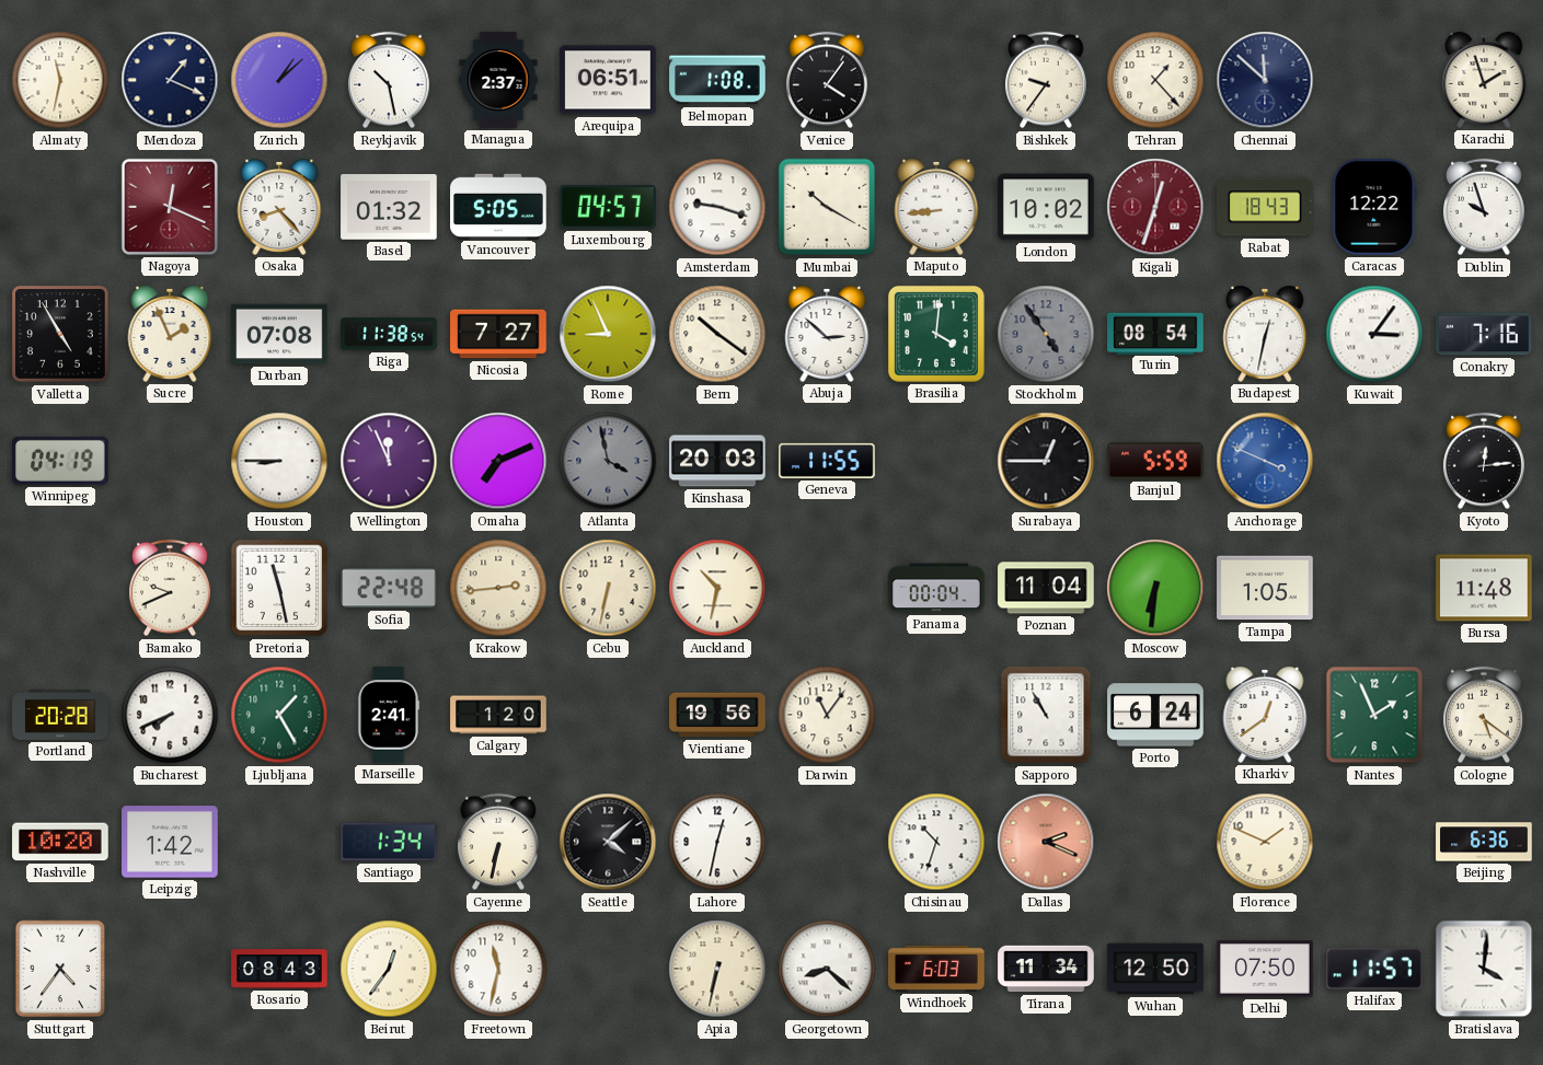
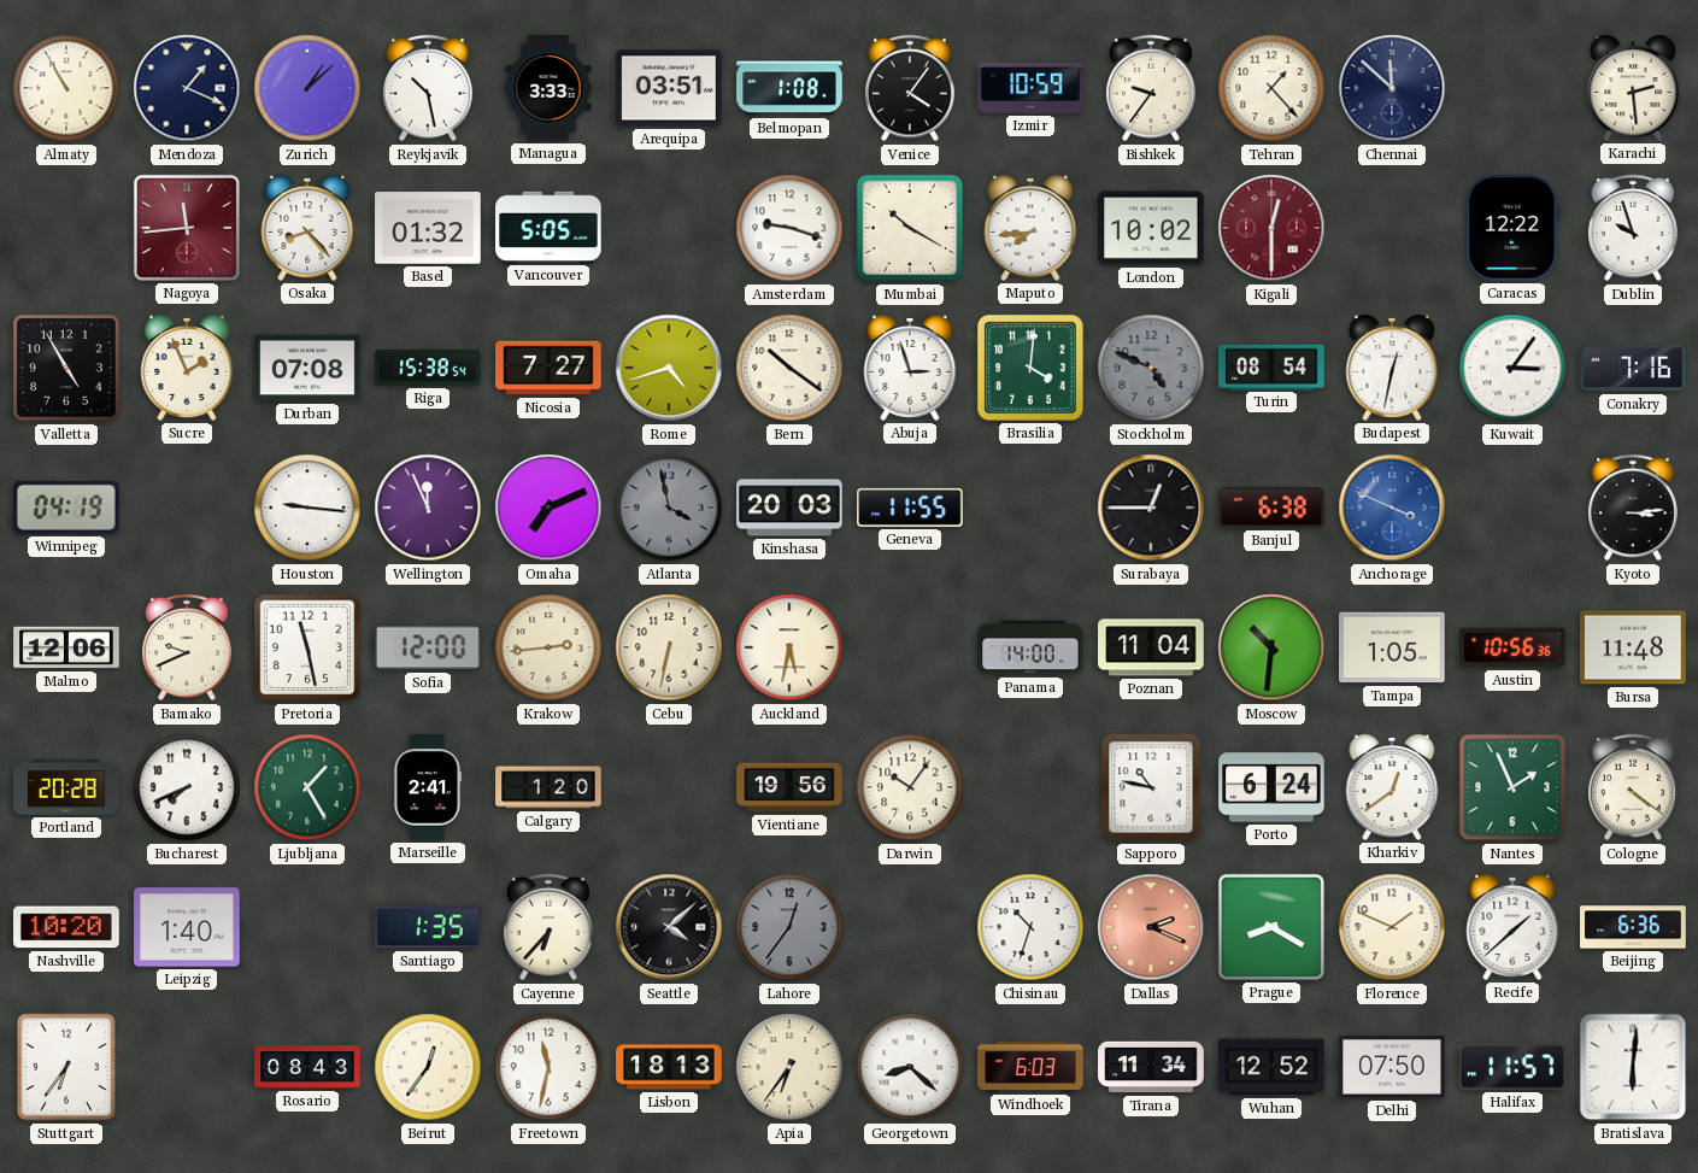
Almaty: 11:32 -> 10:55 (66, 88)
Managua: 2:37 -> 3:33 (548, 88)
Arequipa: 06:51 -> 03:51 (669, 88)
Izmir: none -> 10:59 (1030, 88)
Karachi: 1:57 -> 2:29 (1633, 88)
Nagoya: 12:19 -> 11:44 (187, 228)
Luxembourg: 04:57 -> none (609, 207)
Maputo: 8:44 -> 7:44 (1030, 228)
Kigali: 12:33 -> 12:30 (1271, 228)
Rabat: 18:43 -> none (1266, 207)
Riga: 11:38 -> 15:38 (428, 368)
Rome: 8:56 -> 4:42 (669, 368)
Abuja: 2:52 -> 2:57 (910, 368)
Stockholm: 4:54 -> 4:49 (1151, 368)
Houston: 8:45 -> 9:16 (307, 508)
Banjul: 5:59 -> 6:38 (1271, 509)
Kyoto: 12:14 -> 3:14 (1633, 508)
Malmo: none -> 12:06 (66, 647)
Sofia: 22:48 -> 12:00 (428, 647)
Auckland: 10:32 -> 5:32 (789, 647)
Panama: 00:04 -> 14:00 (1030, 647)
Moscow: 6:31 -> 10:31 (1271, 647)
Austin: none -> 10:56 (1512, 647)
Darwin: 11:06 -> 10:06 (910, 787)
Sapporo: 10:55 -> 10:47 (1151, 787)
Cologne: 5:21 -> 4:21 (1633, 787)
Leipzig: 1:42 -> 1:40 (187, 927)
Santiago: 1:34 -> 1:35 (429, 927)
Cayenne: 6:32 -> 6:37 (548, 927)
Lahore: 12:32 -> 12:36 (789, 927)
Lahore dial: white -> grey (789, 927)
Prague: none -> 8:20 (1271, 927)
Recife: none -> 1:38 (1512, 927)
Stuttgart: 4:36 -> 6:36 (66, 1067)
Lisbon: none -> 18:13 (669, 1067)
Apia: 6:32 -> 6:36 (789, 1067)
Wuhan: 12:50 -> 12:52 (1271, 1067)
Bratislava: 4:01 -> 6:01 (1633, 1067)
